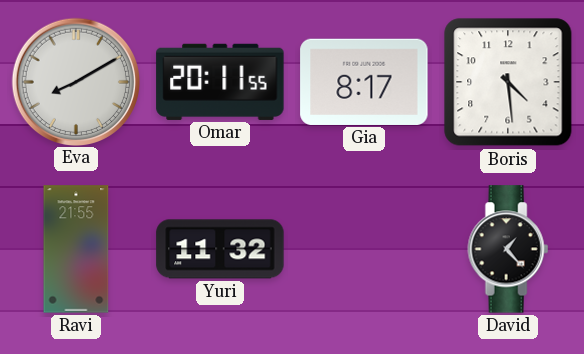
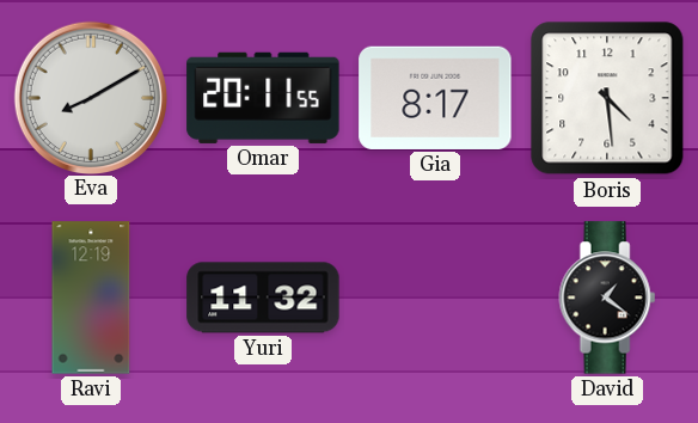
Ravi: 21:55 -> 12:19 (91, 298)
David: 1:23 -> 1:21 (607, 298)
